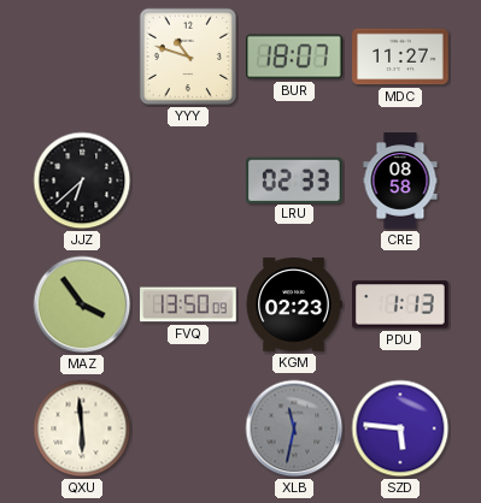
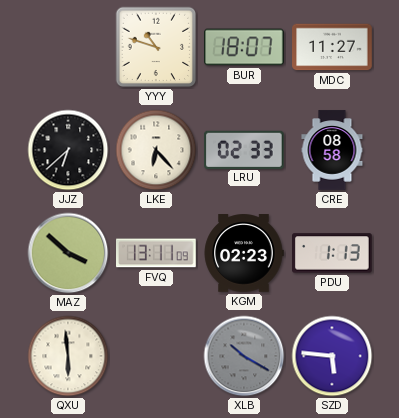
LKE: none -> 6:23 (156, 150)
MAZ: 3:54 -> 3:52 (68, 253)
FVQ: 13:50 -> 13:11 (157, 253)
XLB: 11:32 -> 10:20 (244, 356)
